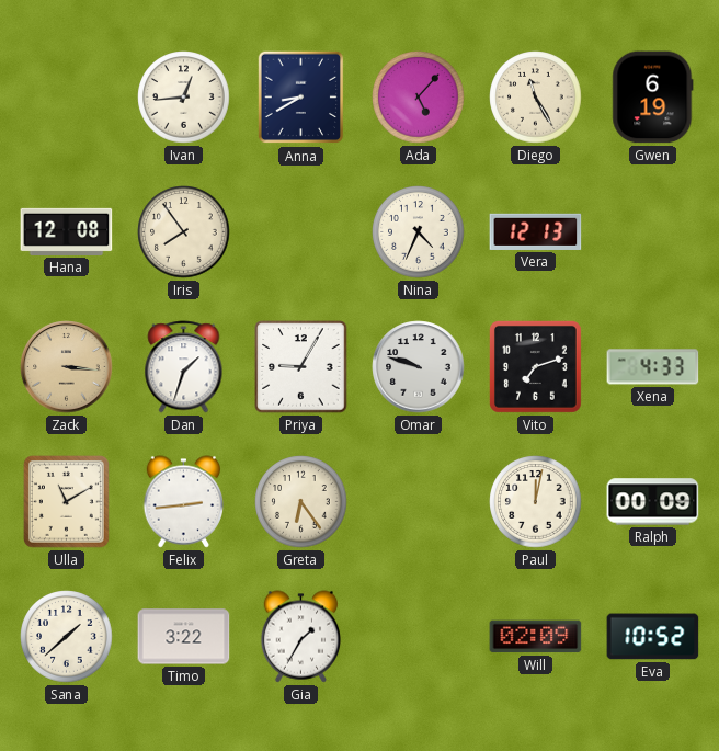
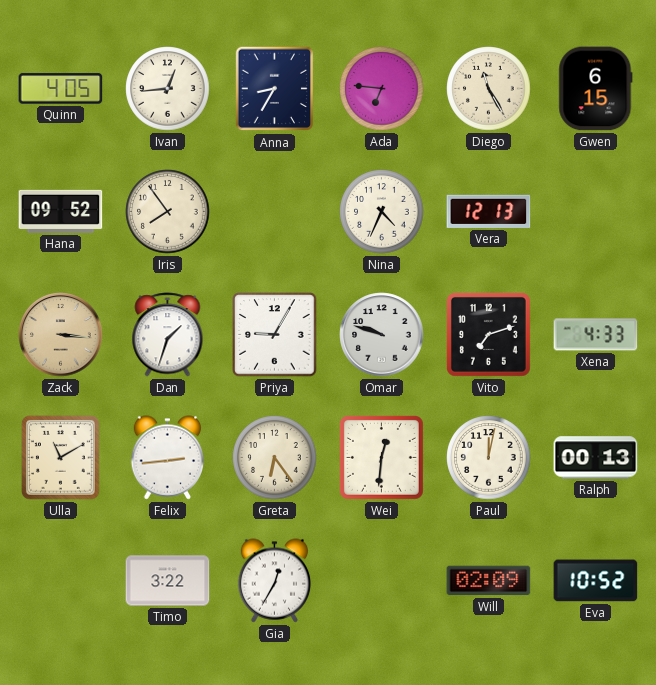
Quinn: none -> 4:05 (61, 89)
Anna: 8:40 -> 8:35 (275, 89)
Ada: 5:07 -> 6:46 (382, 89)
Gwen: 6:19 -> 6:15 (596, 89)
Hana: 12:08 -> 09:52 (61, 211)
Wei: none -> 12:31 (381, 457)
Ralph: 00:09 -> 00:13 (596, 458)
Sana: 1:38 -> none (67, 637)
Gia: 1:35 -> 12:35 (275, 581)
